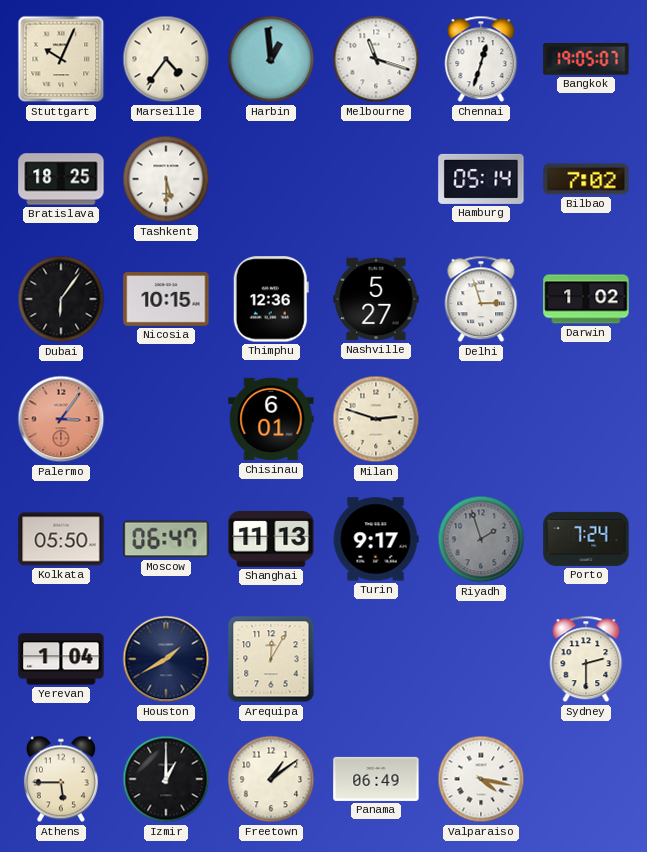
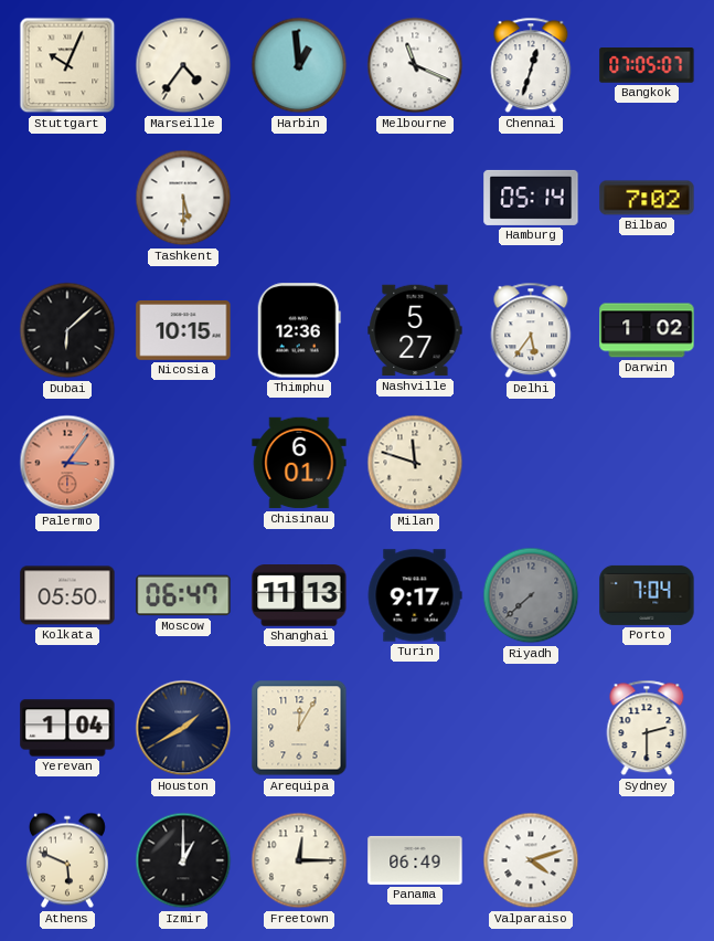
Melbourne: 11:18 -> 11:19 (415, 65)
Bangkok: 19:05 -> 07:05 (647, 66)
Bratislava: 18:25 -> none (61, 179)
Dubai: 6:06 -> 6:08 (67, 330)
Delhi: 2:57 -> 5:36 (531, 330)
Milan: 2:48 -> 11:48 (415, 463)
Riyadh: 1:57 -> 7:38 (531, 595)
Porto: 7:24 -> 7:04 (647, 595)
Athens: 5:45 -> 5:49 (67, 860)
Freetown: 1:09 -> 12:15 (299, 860)
Valparaiso: 4:17 -> 4:12 (531, 860)
